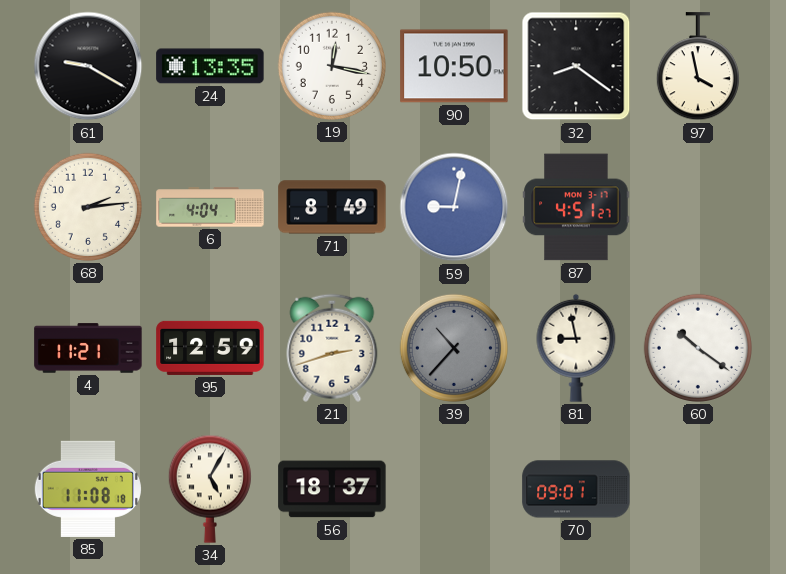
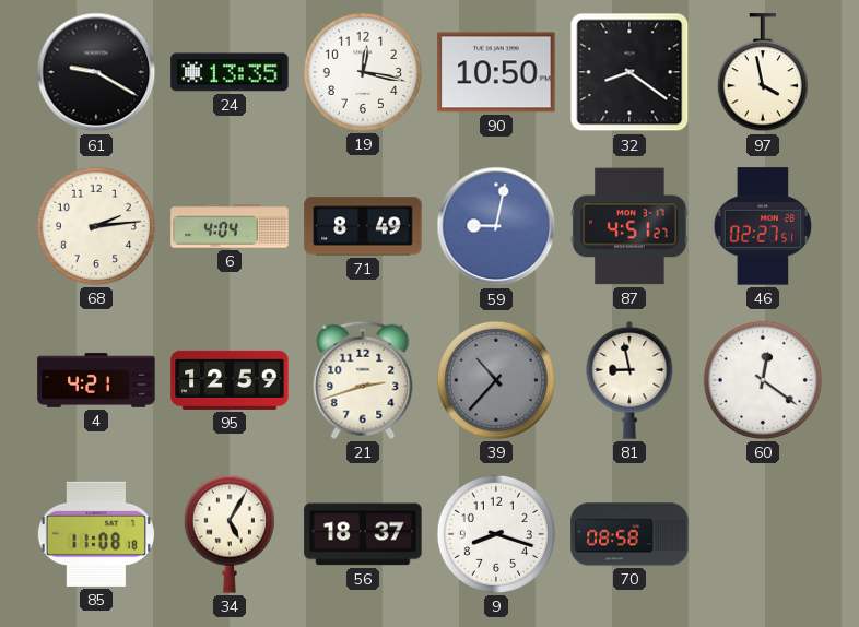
46: none -> 02:27 (763, 226)
4: 11:21 -> 4:21 (96, 380)
60: 10:21 -> 12:21 (763, 380)
9: none -> 8:18 (496, 534)
70: 09:01 -> 08:58 (629, 534)
